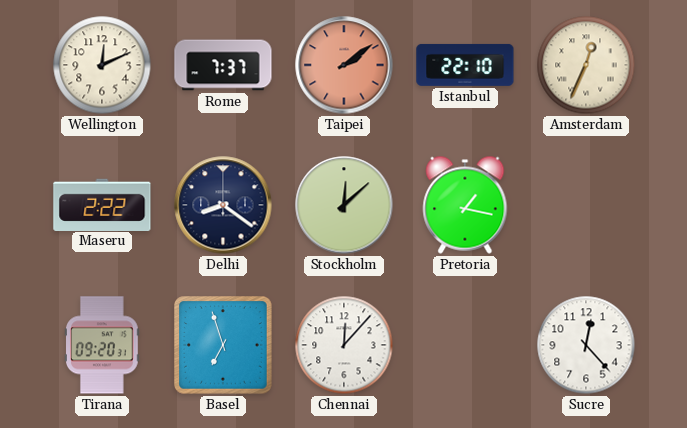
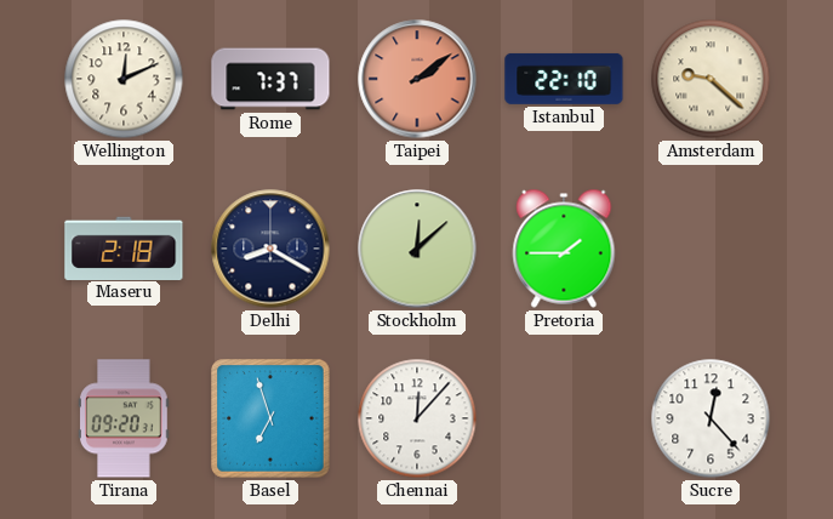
Amsterdam: 12:34 -> 9:22 (711, 79)
Maseru: 2:22 -> 2:18 (124, 247)
Delhi: 8:21 -> 8:20 (270, 249)
Pretoria: 1:17 -> 1:45 (564, 249)
